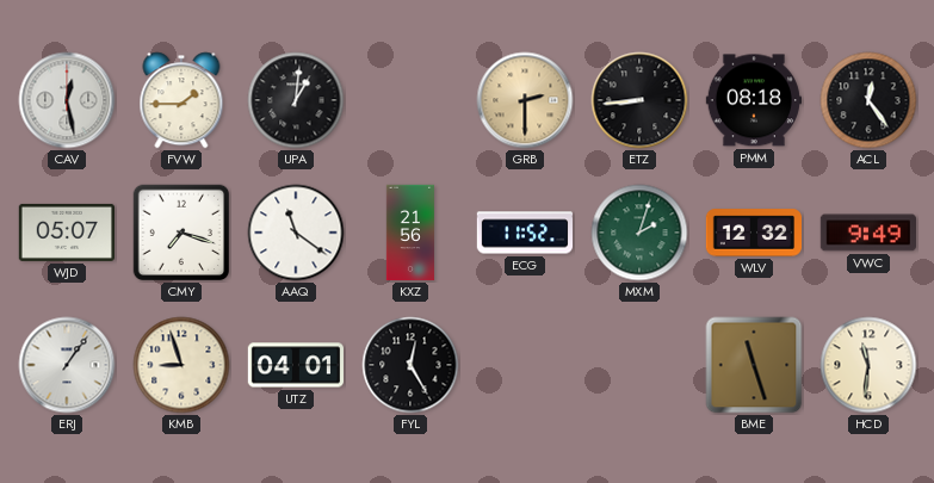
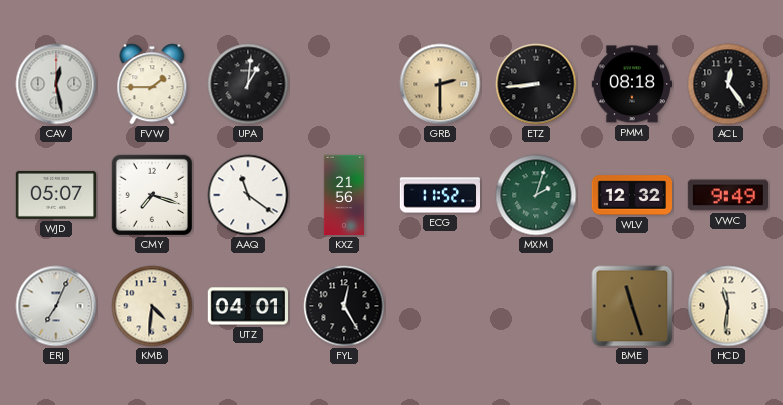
ERJ: 1:06 -> 7:04 (56, 306)
KMB: 8:57 -> 4:31 (152, 306)
